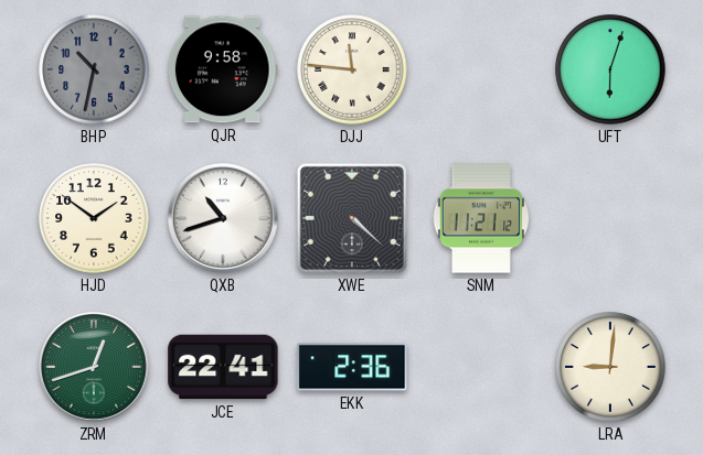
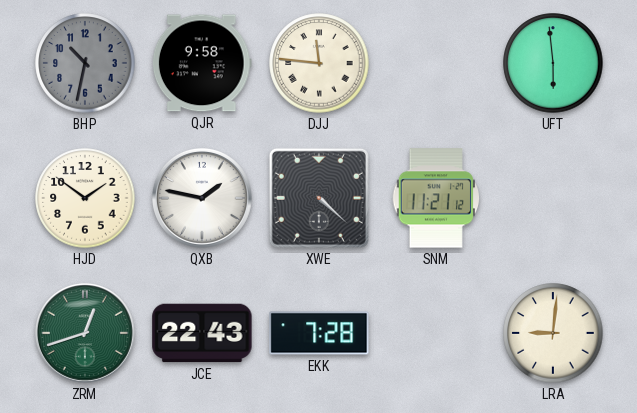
UFT: 6:03 -> 5:59 (553, 63)
QXB: 10:42 -> 1:47 (202, 198)
JCE: 22:41 -> 22:43 (202, 333)
EKK: 2:36 -> 7:28 (319, 333)
